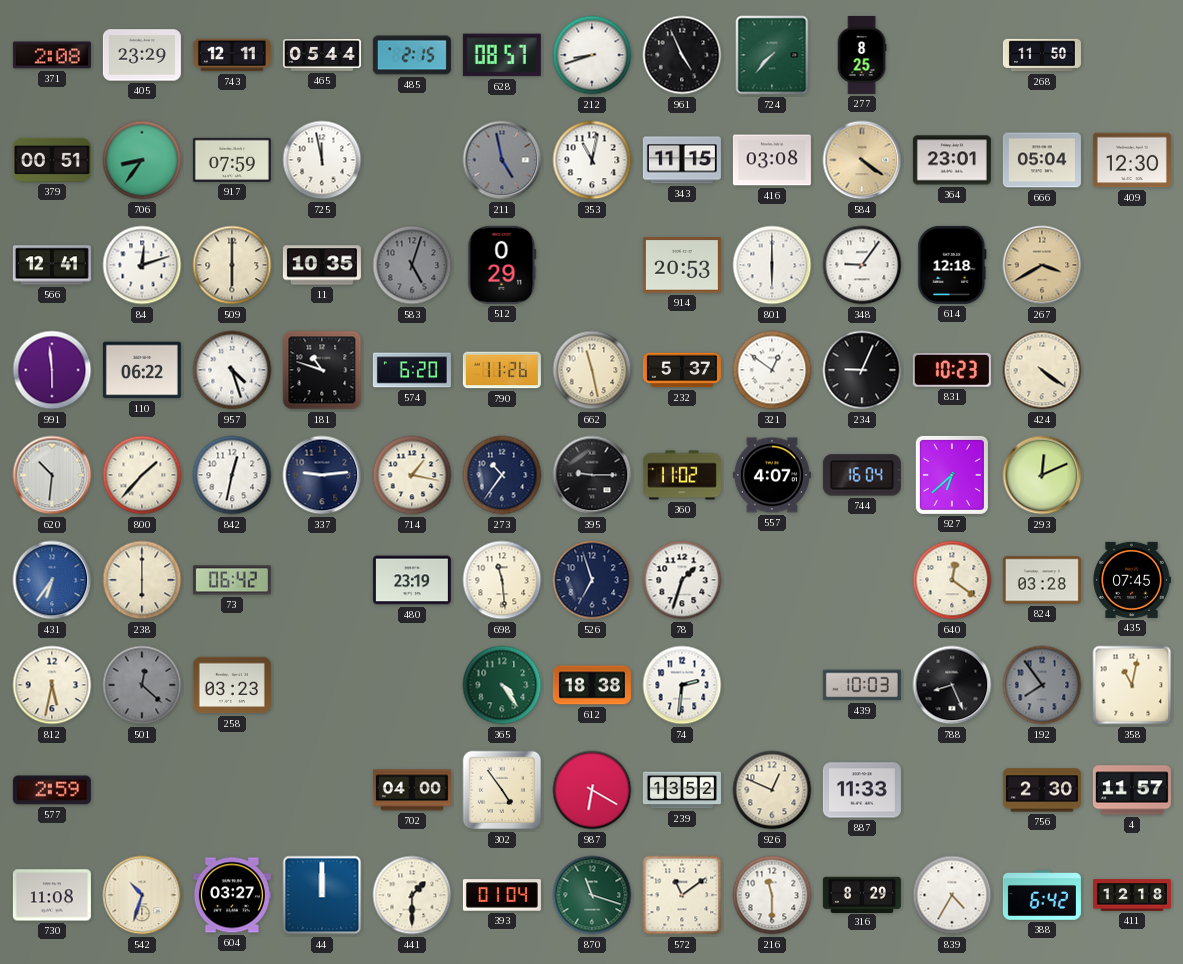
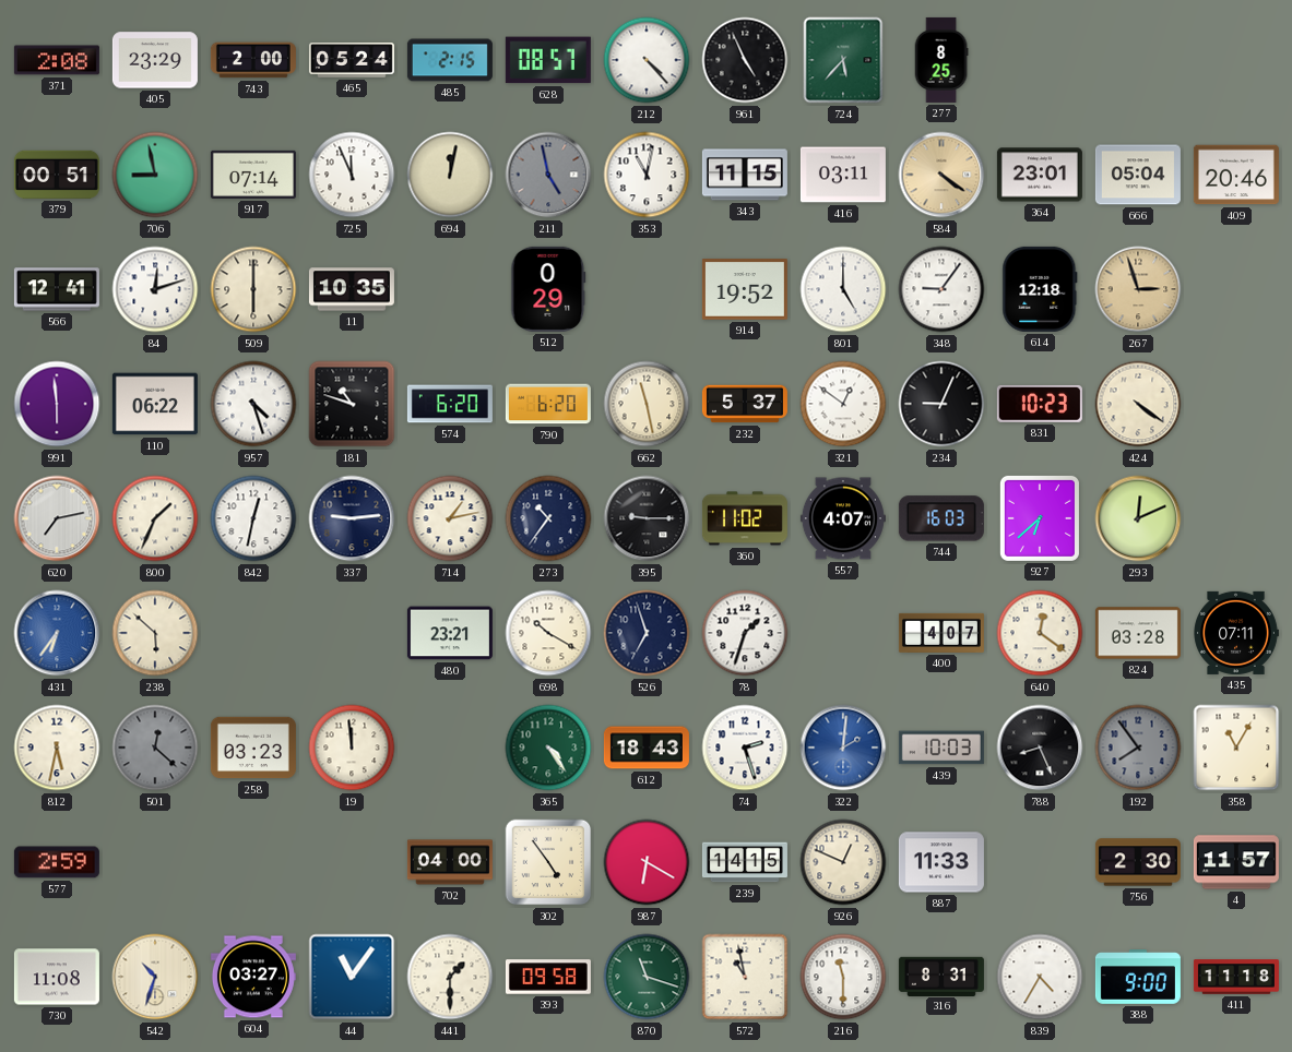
743: 12:11 -> 2:00 (253, 60)
465: 05:44 -> 05:24 (352, 61)
212: 8:42 -> 4:23 (647, 60)
724: 7:37 -> 5:37 (843, 60)
268: 11:50 -> none (1042, 55)
706: 8:36 -> 8:58 (155, 175)
917: 07:59 -> 07:14 (253, 175)
725: 11:58 -> 11:56 (352, 175)
694: none -> 12:02 (450, 175)
416: 03:08 -> 03:11 (843, 175)
409: 12:30 -> 20:46 (1236, 175)
583: 5:03 -> none (412, 265)
914: 20:53 -> 19:52 (745, 289)
801: 6:00 -> 5:00 (843, 289)
267: 3:40 -> 2:57 (1138, 289)
790: 11:26 -> 6:20 (548, 404)
620: 10:31 -> 7:13 (57, 518)
800: 1:37 -> 1:34 (155, 518)
714: 1:17 -> 1:13 (450, 518)
744: 16:04 -> 16:03 (941, 518)
238: 6:00 -> 5:52 (155, 633)
73: 06:42 -> none (232, 580)
480: 23:19 -> 23:21 (450, 633)
698: 11:29 -> 10:20 (548, 633)
400: none -> 4:07 (941, 633)
435: 07:45 -> 07:11 (1236, 633)
19: none -> 11:59 (352, 748)
612: 18:38 -> 18:43 (647, 748)
74: 2:31 -> 2:27 (745, 748)
322: none -> 2:01 (843, 748)
358: 11:02 -> 11:05 (1236, 748)
239: 13:52 -> 14:15 (745, 862)
44: 12:00 -> 11:06 (352, 977)
393: 01:04 -> 09:58 (548, 977)
572: 11:09 -> 10:58 (745, 977)
316: 8:29 -> 8:31 (941, 976)
388: 6:42 -> 9:00 (1138, 977)
411: 12:18 -> 11:18 (1236, 977)
